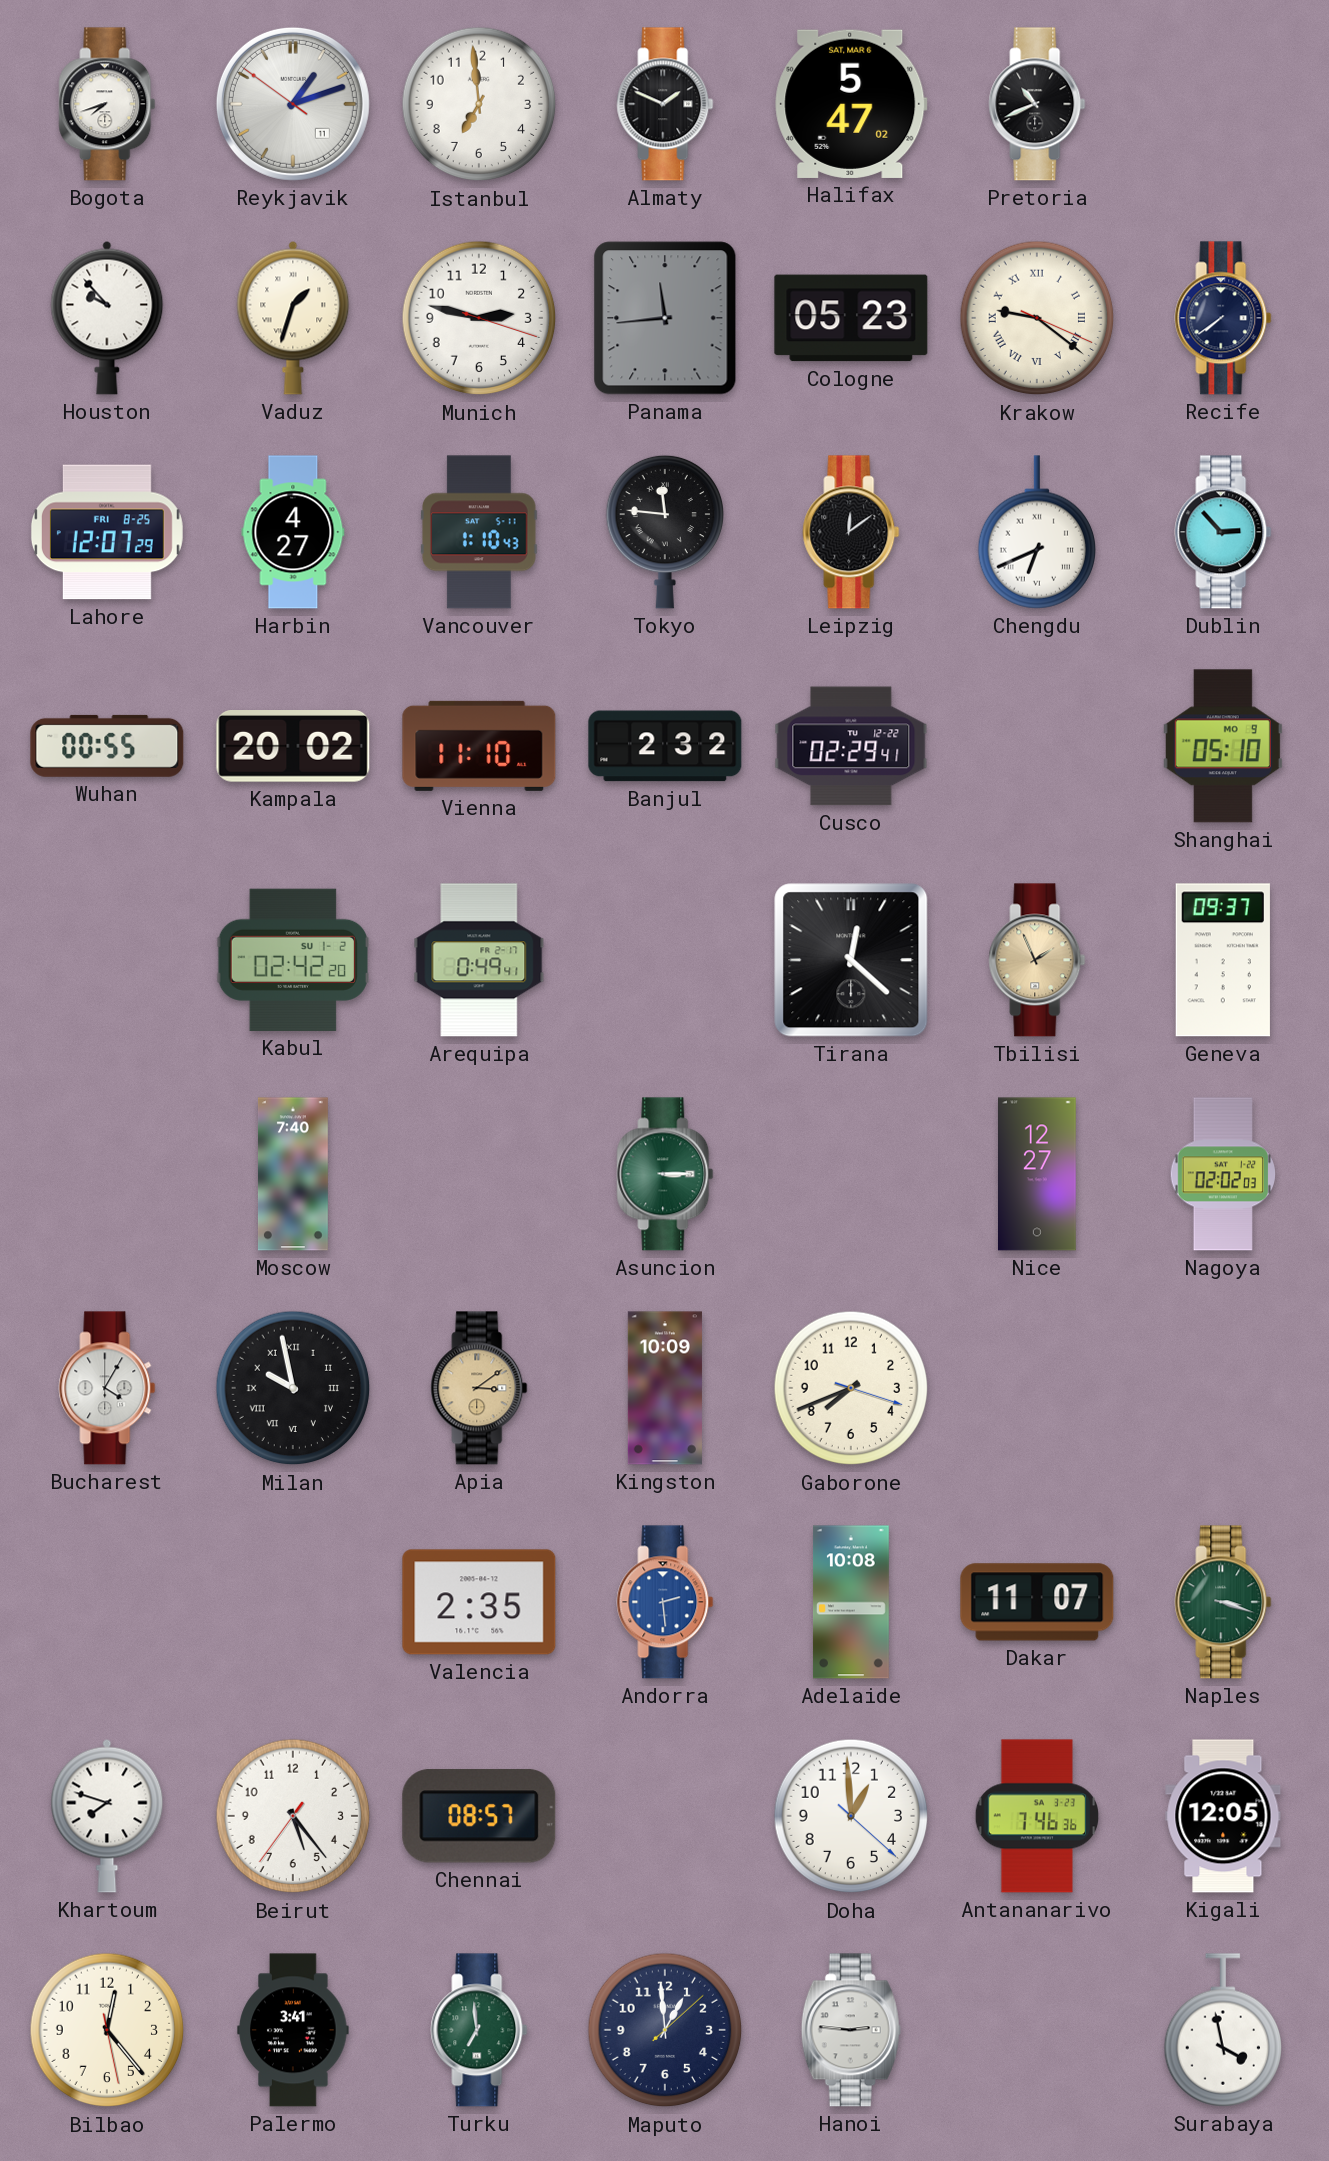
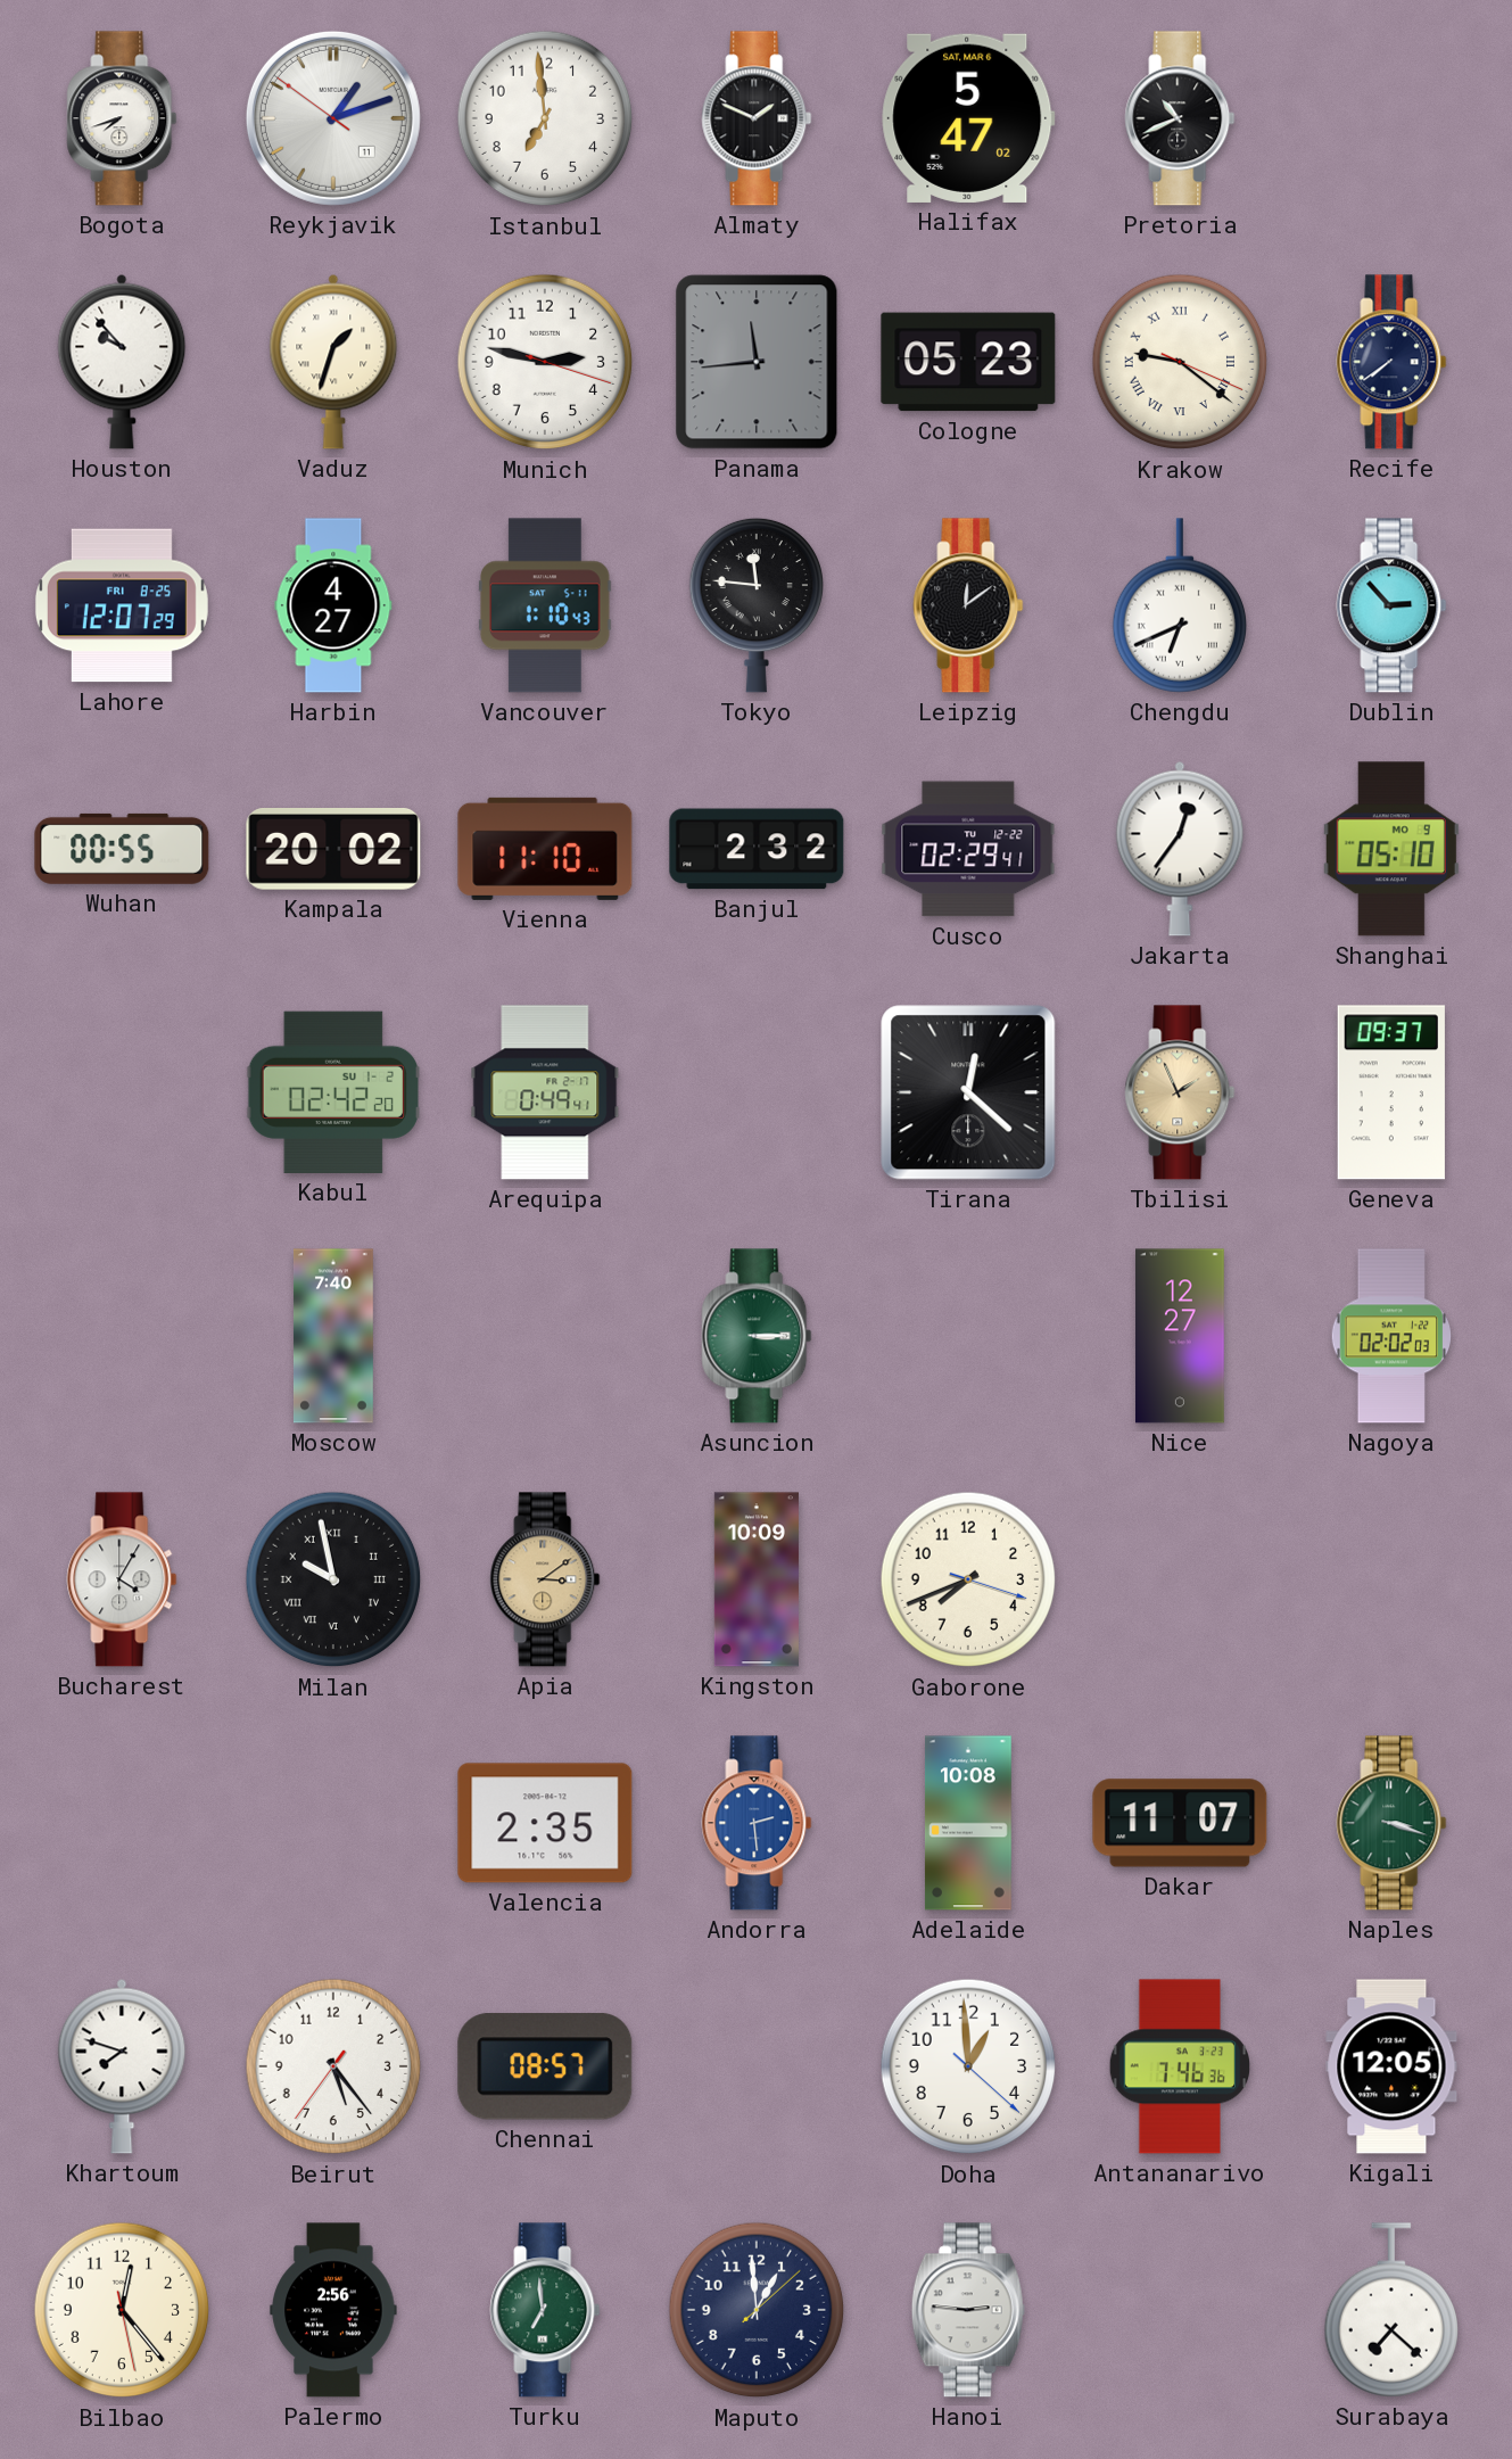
Jakarta: none -> 12:36 (1180, 849)
Palermo: 3:41 -> 2:56 (333, 2310)
Surabaya: 3:58 -> 7:22 (1390, 2310)
